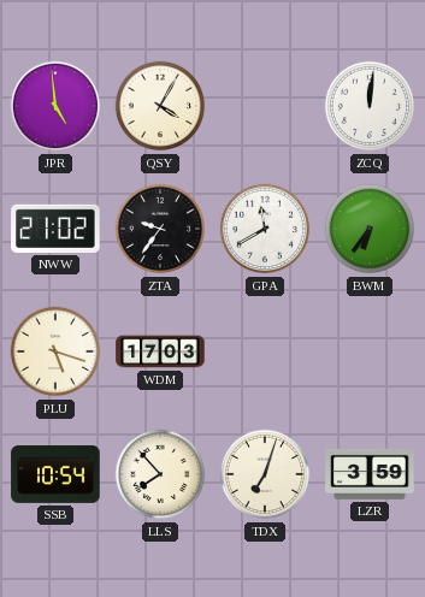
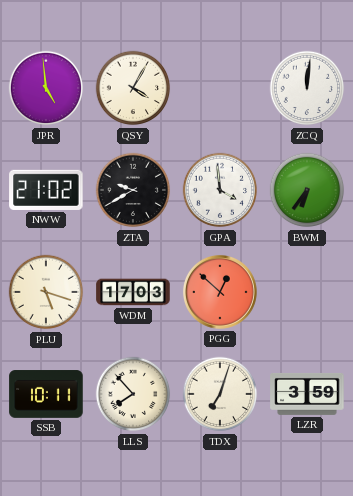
ZTA: 9:36 -> 9:40 (133, 190)
GPA: 11:40 -> 3:59 (220, 190)
PGG: none -> 12:52 (220, 292)
SSB: 10:54 -> 10:11 (46, 394)
